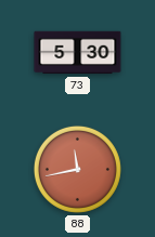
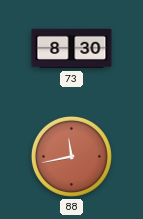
73: 5:30 -> 8:30 (72, 49)
